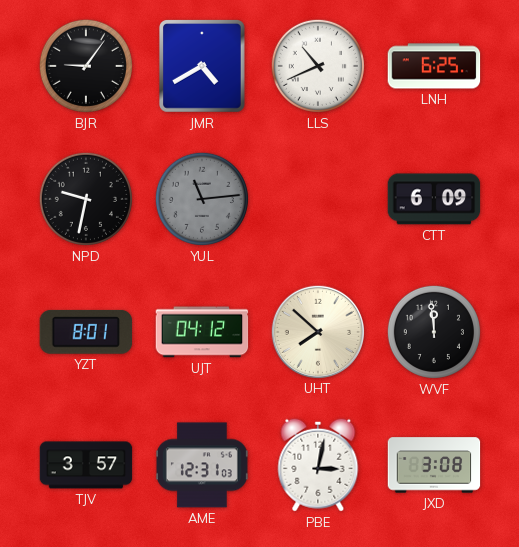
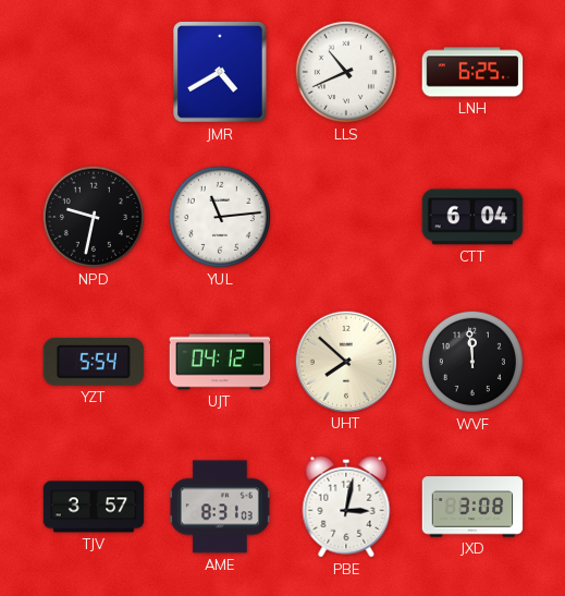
BJR: 9:06 -> none (86, 66)
YUL dial: grey -> white (220, 217)
CTT: 6:09 -> 6:04 (472, 217)
YZT: 8:01 -> 5:54 (94, 362)
AME: 12:31 -> 8:31 (220, 507)
